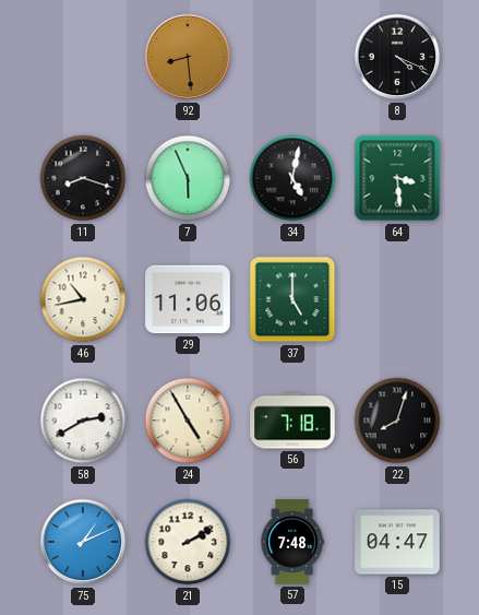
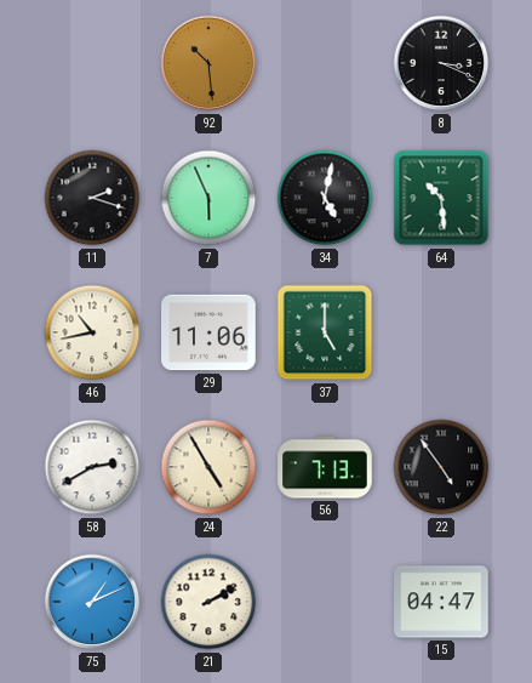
92: 8:29 -> 10:29 (208, 63)
8: 4:19 -> 3:19 (441, 63)
11: 8:18 -> 2:18 (92, 198)
64: 3:29 -> 10:29 (441, 198)
56: 7:18 -> 7:13 (325, 467)
22: 8:03 -> 4:54 (441, 467)
57: 7:48 -> none (292, 542)
